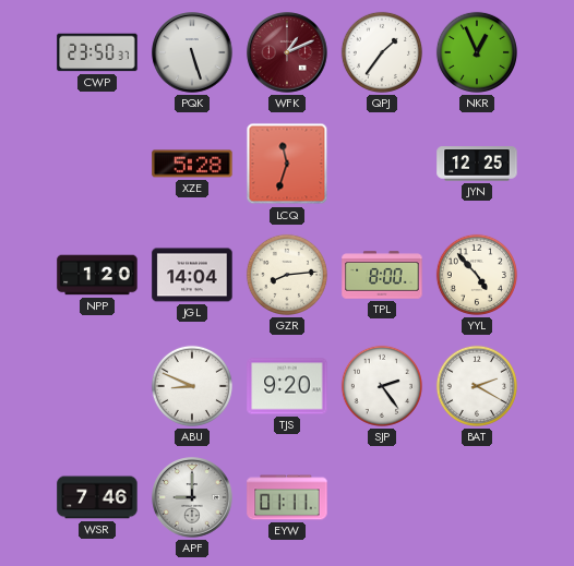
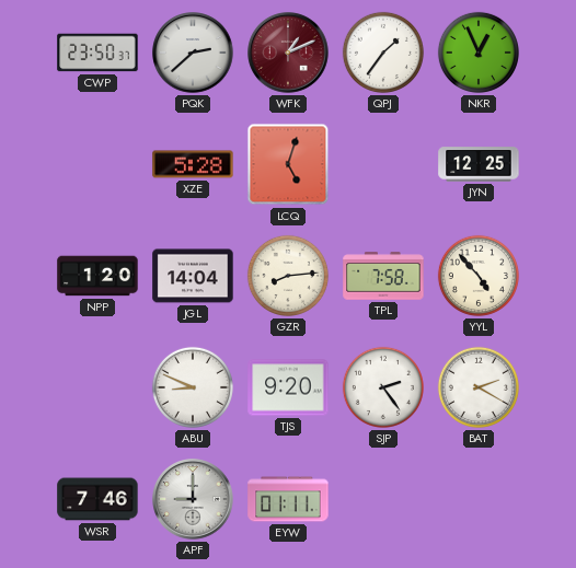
PQK: 5:27 -> 2:38 (193, 53)
LCQ: 11:33 -> 5:03 (288, 164)
TPL: 8:00 -> 7:58 (383, 276)
